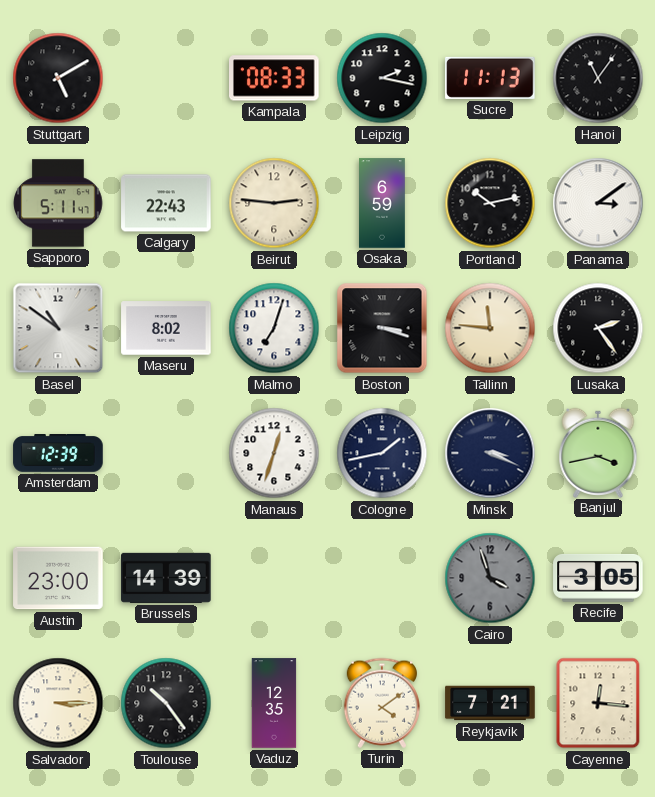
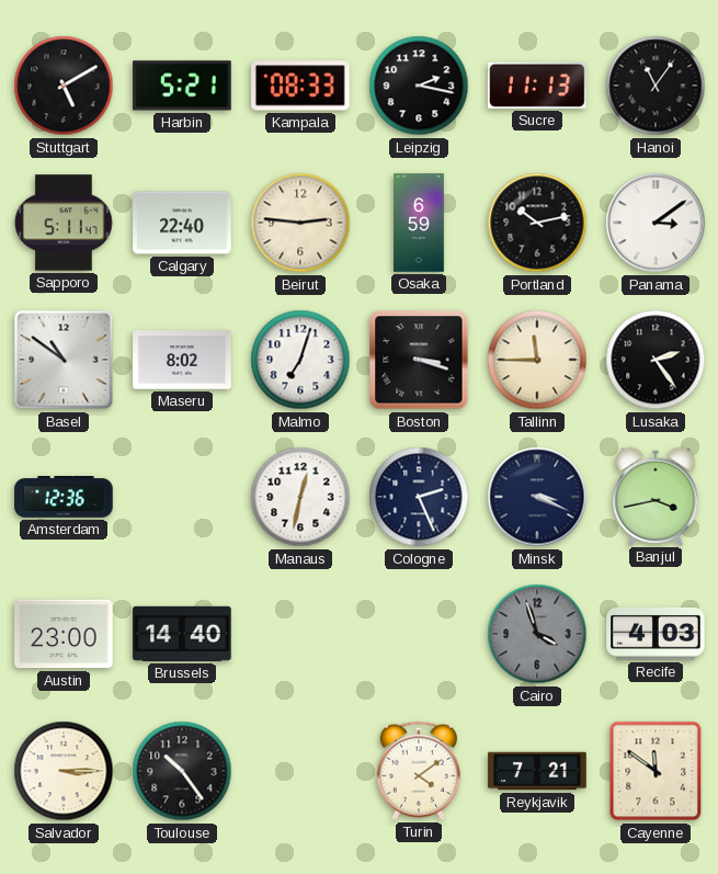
Harbin: none -> 5:21 (182, 86)
Calgary: 22:43 -> 22:40 (182, 223)
Tallinn: 11:46 -> 11:45 (537, 360)
Amsterdam: 12:39 -> 12:36 (64, 498)
Manaus: 12:33 -> 12:32 (300, 497)
Cologne: 1:43 -> 2:26 (419, 497)
Brussels: 14:39 -> 14:40 (182, 634)
Recife: 3:05 -> 4:03 (656, 634)
Vaduz: 12:35 -> none (274, 703)
Cayenne: 12:16 -> 11:51 (656, 771)
